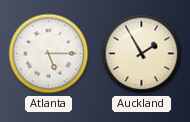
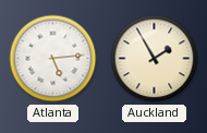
Atlanta: 5:15 -> 5:14 (53, 59)
